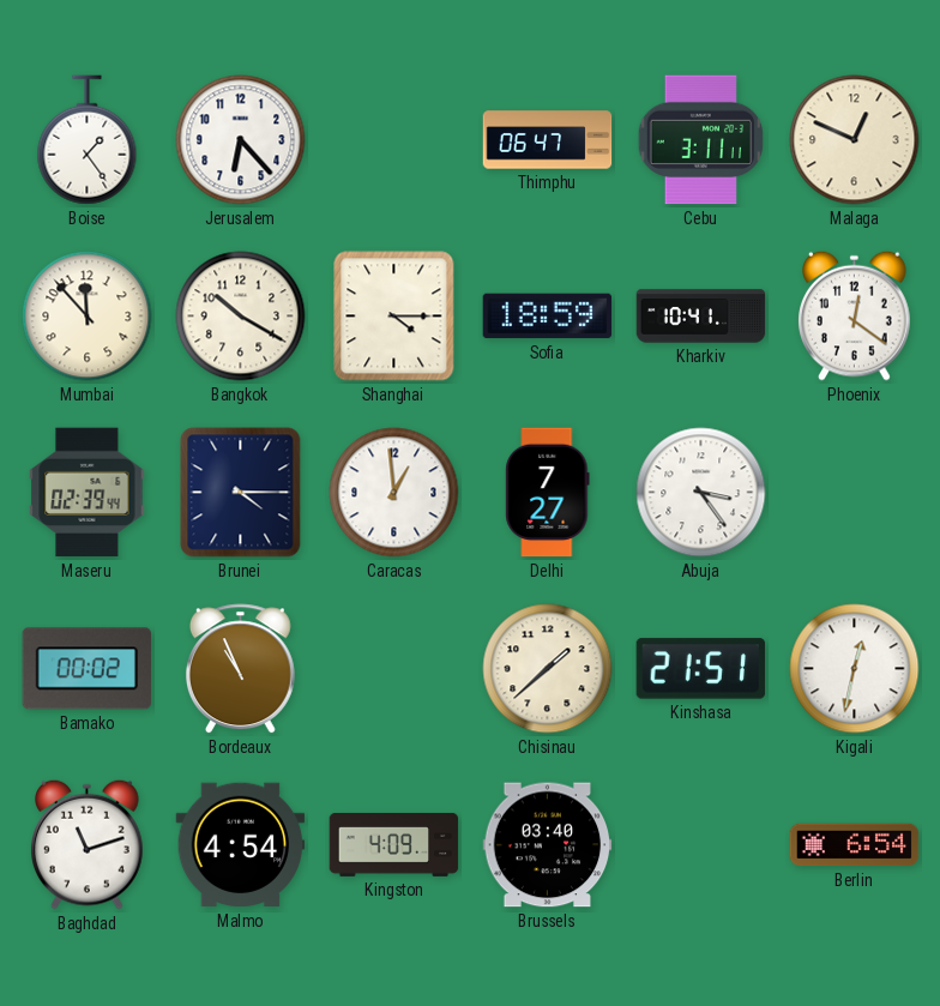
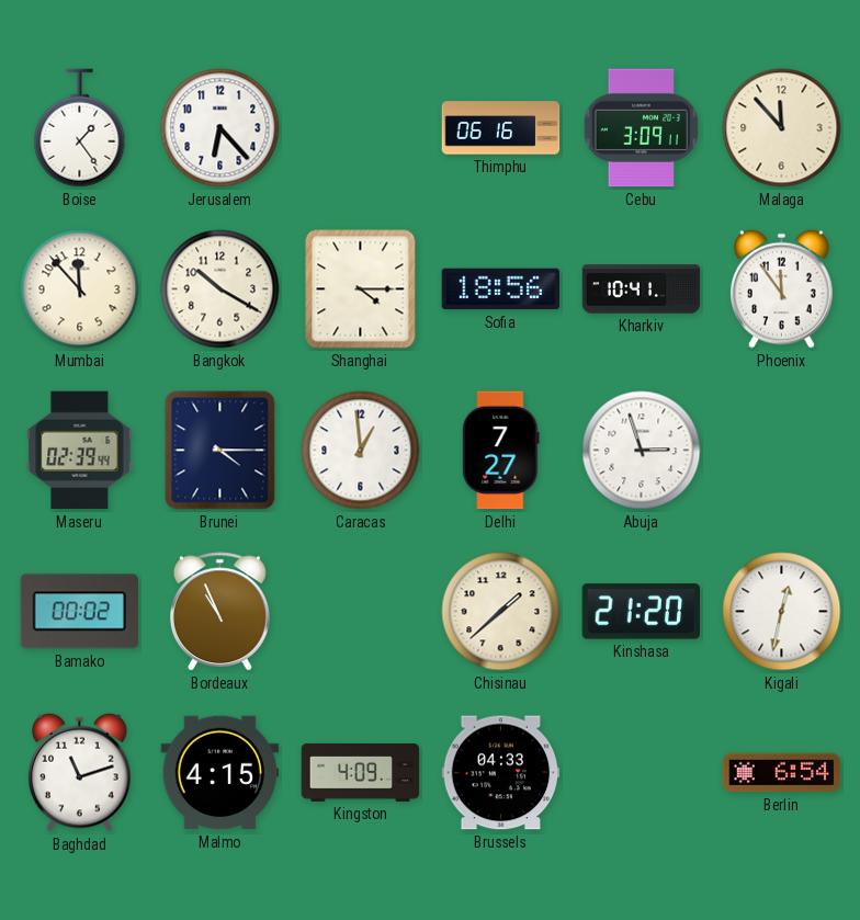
Thimphu: 06:47 -> 06:16 (501, 128)
Cebu: 3:11 -> 3:09 (642, 128)
Malaga: 12:49 -> 11:53 (782, 128)
Sofia: 18:59 -> 18:56 (501, 289)
Phoenix: 12:21 -> 11:54 (782, 288)
Abuja: 3:24 -> 2:57 (642, 451)
Kinshasa: 21:51 -> 21:20 (642, 612)
Malmo: 4:54 -> 4:15 (220, 773)
Brussels: 03:40 -> 04:33 (501, 773)
